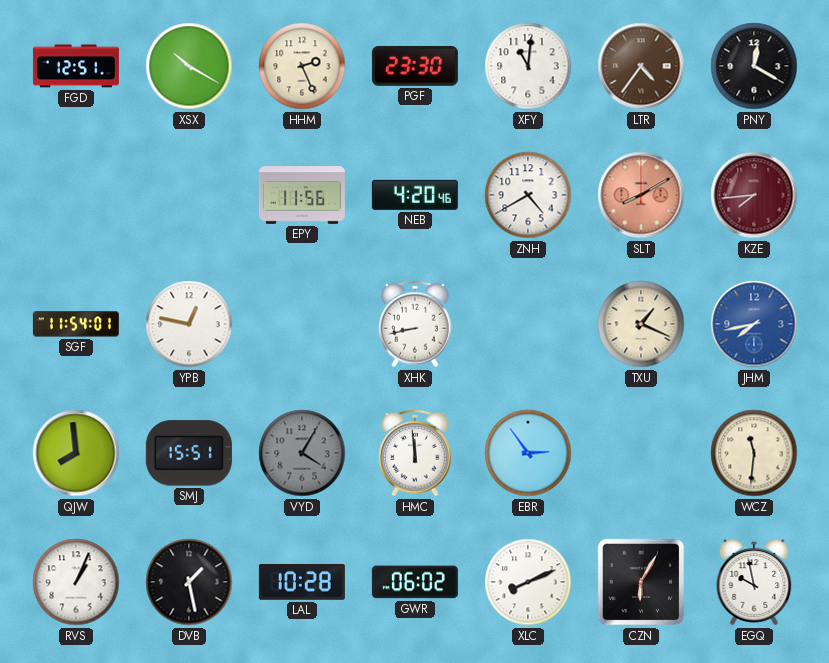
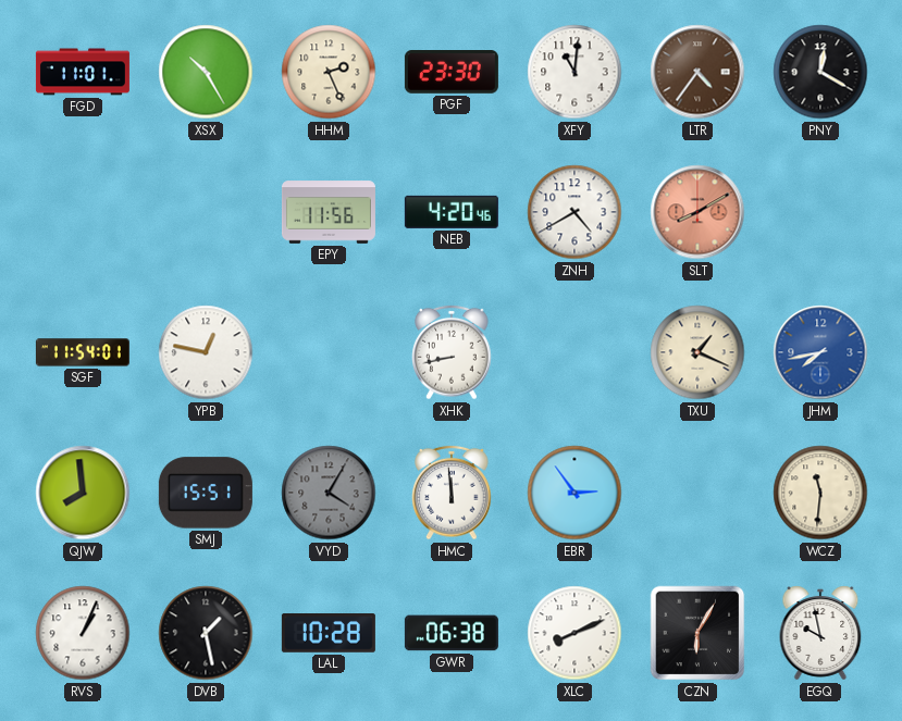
FGD: 12:51 -> 11:01 (83, 72)
XSX: 10:20 -> 10:25 (206, 72)
KZE: 7:44 -> none (754, 195)
GWR: 06:02 -> 06:38 (452, 633)
